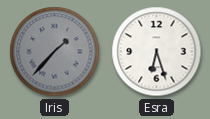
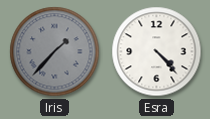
Esra: 6:27 -> 4:23 (157, 52)
